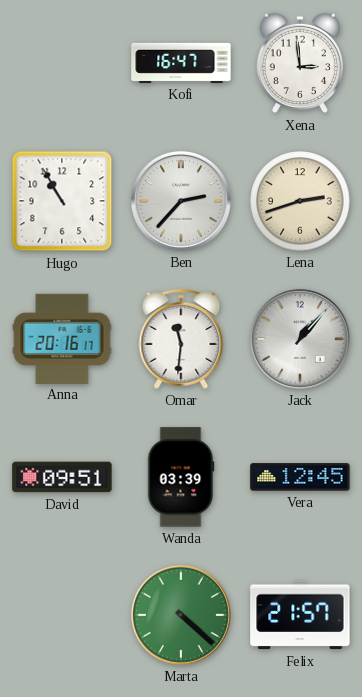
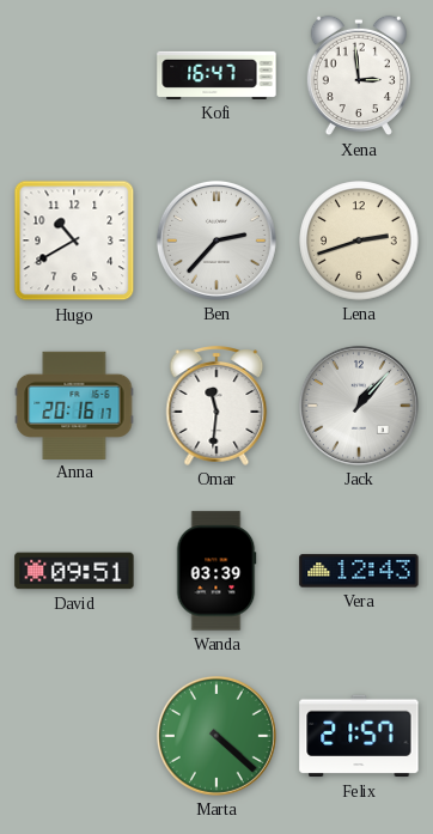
Hugo: 10:55 -> 10:40 (74, 241)
Vera: 12:45 -> 12:43 (359, 571)
